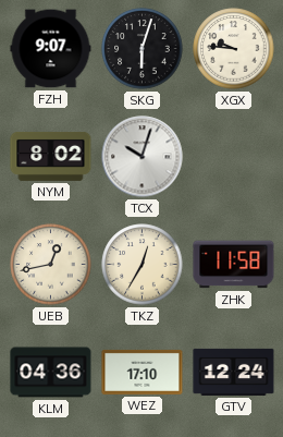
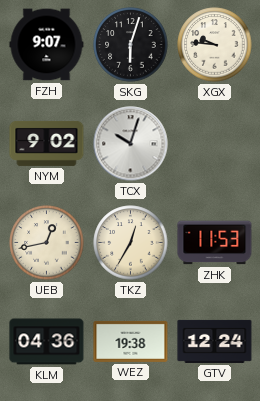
NYM: 8:02 -> 9:02 (47, 143)
ZHK: 11:58 -> 11:53 (215, 243)
WEZ: 17:10 -> 19:38 (131, 341)
